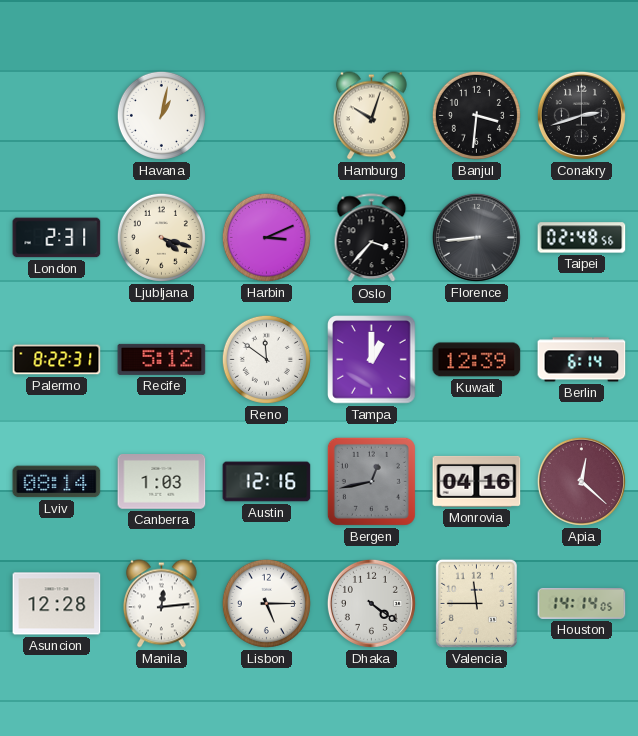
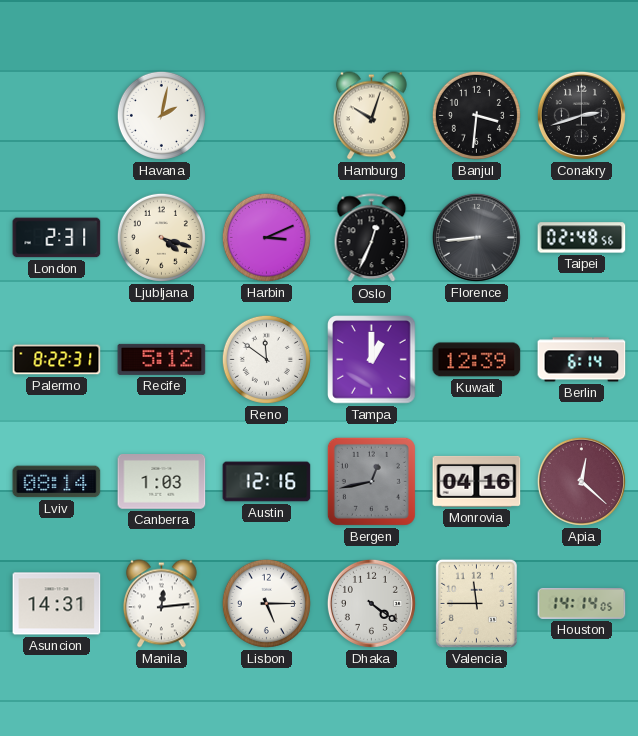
Havana: 1:02 -> 2:02 (161, 115)
Oslo: 3:37 -> 12:34 (372, 238)
Asuncion: 12:28 -> 14:31 (57, 604)
